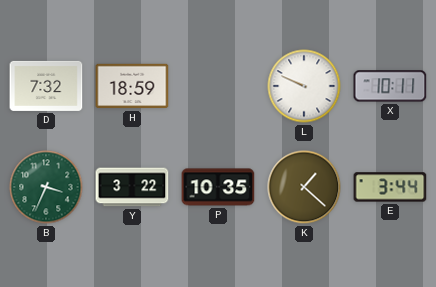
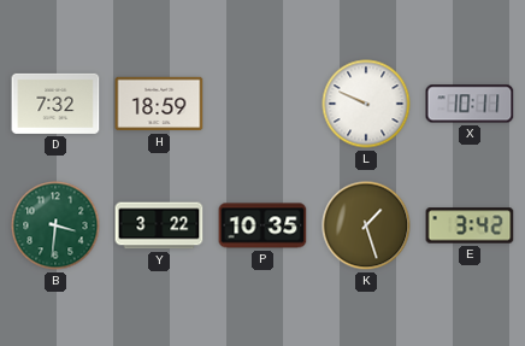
B: 3:34 -> 3:31 (55, 225)
K: 1:22 -> 1:27 (366, 225)
E: 3:44 -> 3:42 (470, 225)
